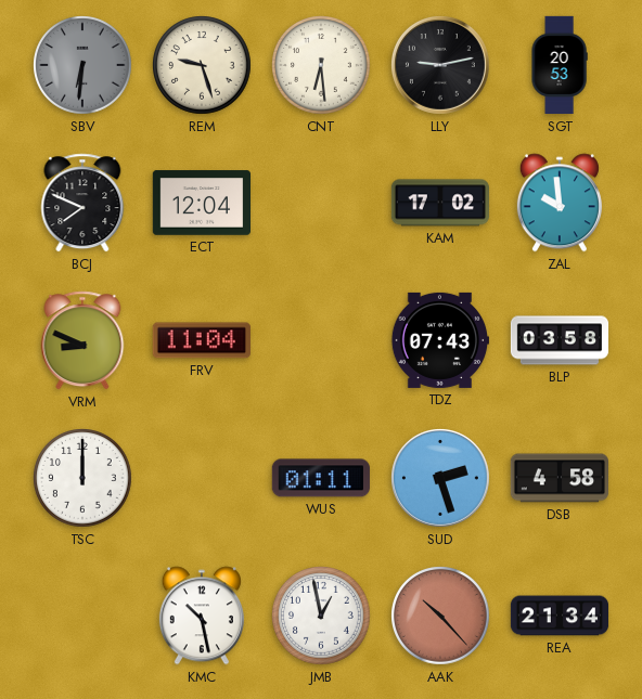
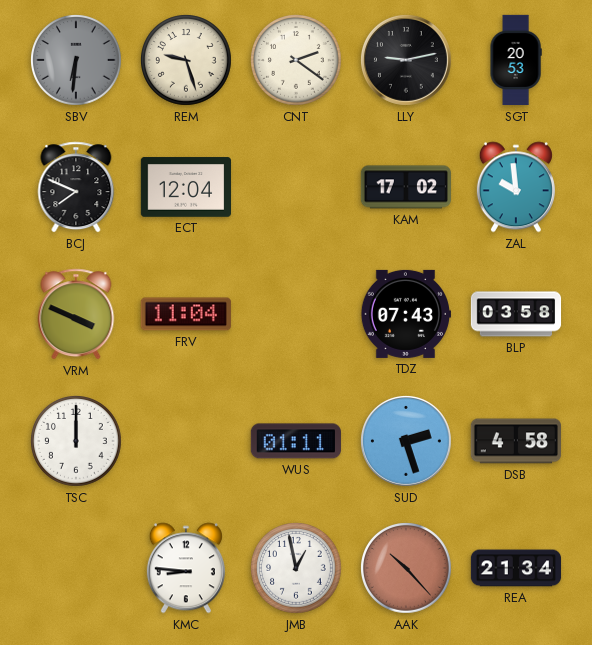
CNT: 6:29 -> 2:21 (297, 61)
VRM: 8:49 -> 3:49 (76, 314)
KMC: 10:28 -> 8:46 (186, 568)
